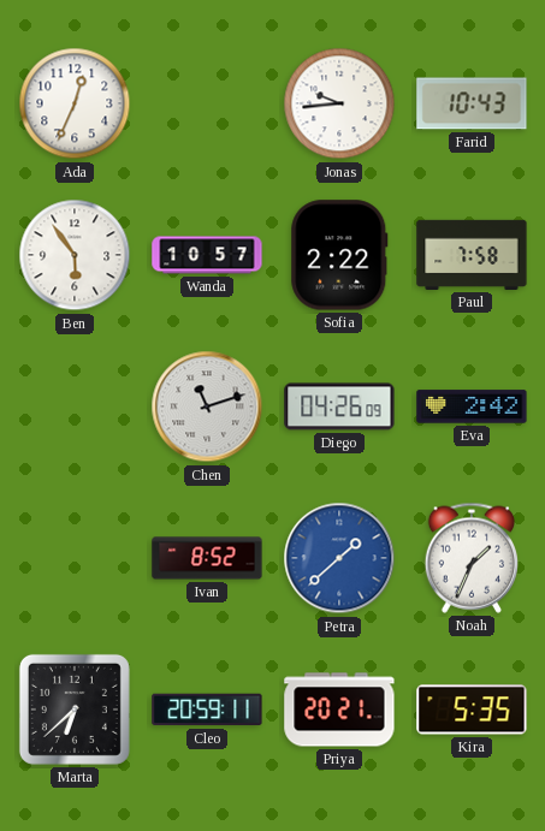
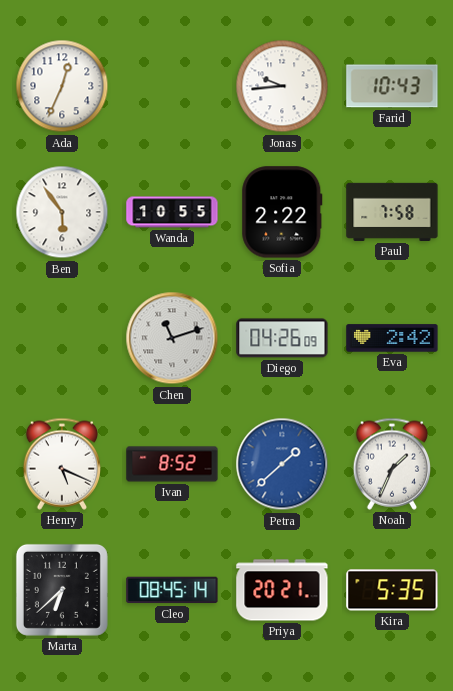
Wanda: 10:57 -> 10:55 (172, 212)
Henry: none -> 5:19 (61, 464)
Cleo: 20:59 -> 08:45 (172, 590)
